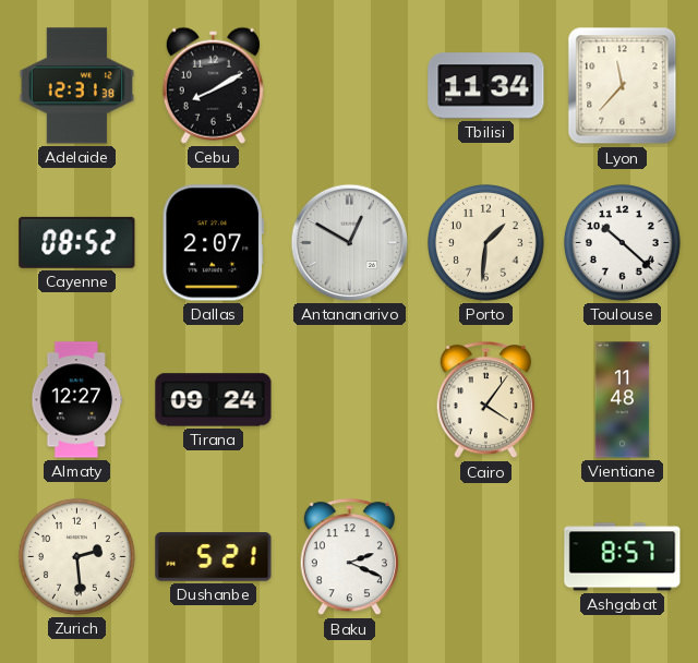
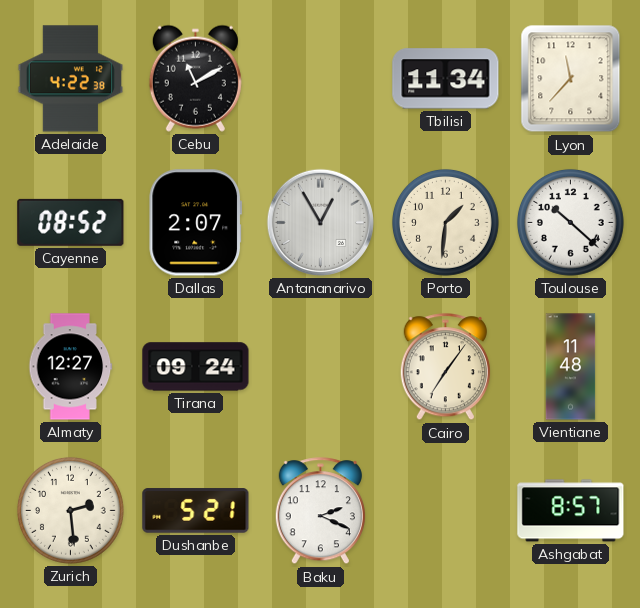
Adelaide: 12:31 -> 4:22 (71, 79)
Cebu: 8:10 -> 11:10 (195, 78)
Antananarivo: 12:50 -> 12:55 (320, 222)
Cairo: 4:06 -> 7:06 (445, 367)
